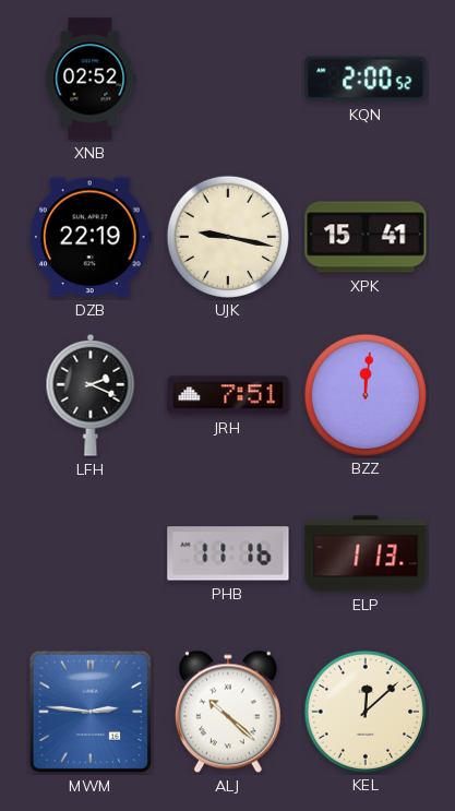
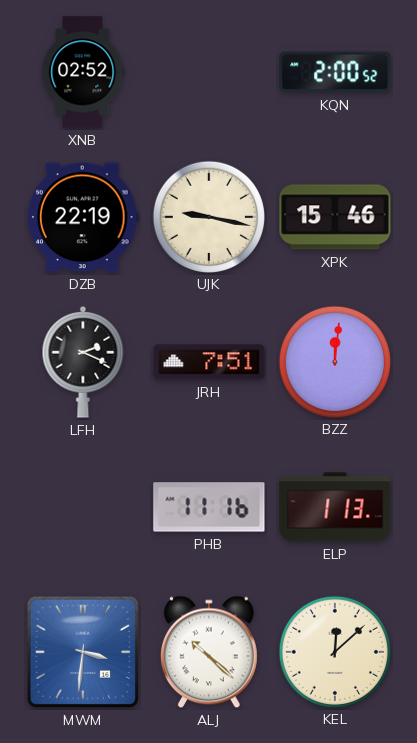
XPK: 15:41 -> 15:46 (335, 217)
MWM: 2:46 -> 3:31 (83, 652)
